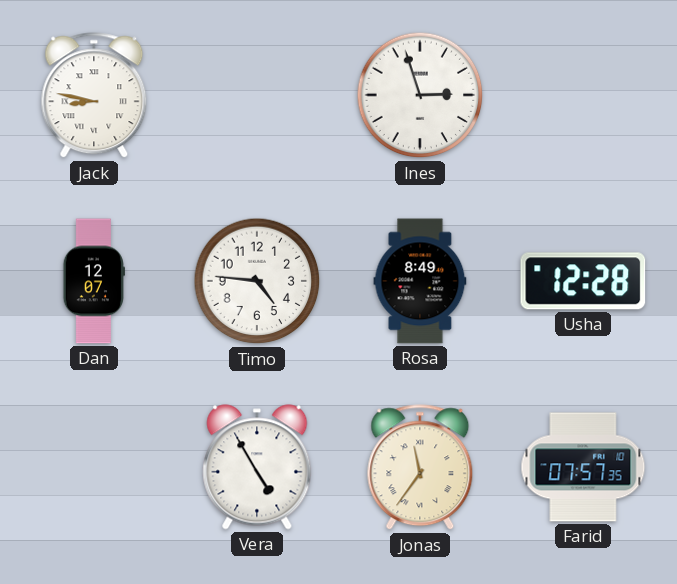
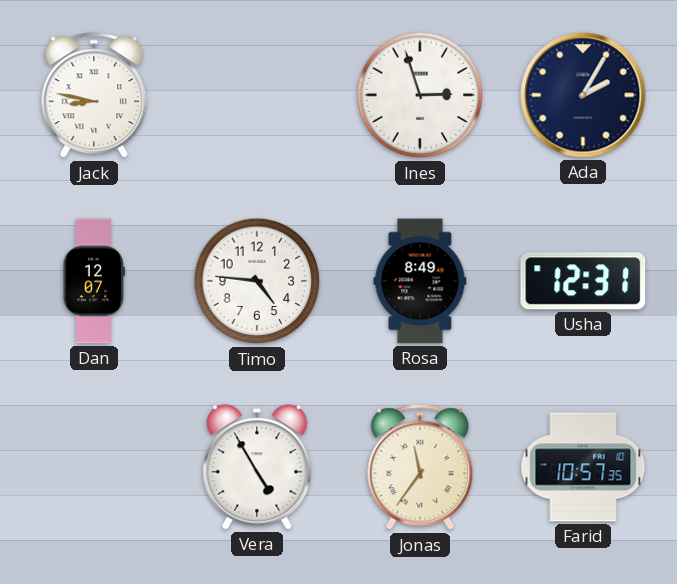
Ada: none -> 2:05 (583, 95)
Usha: 12:28 -> 12:31 (583, 281)
Farid: 07:57 -> 10:57 (583, 467)
